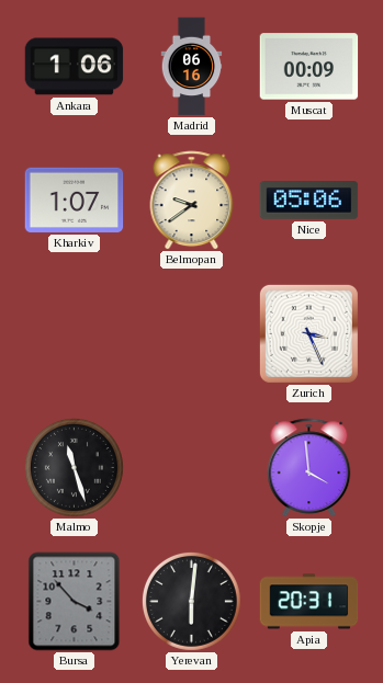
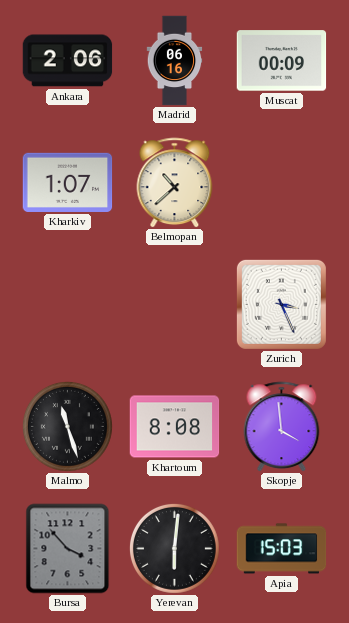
Ankara: 1:06 -> 2:06 (68, 61)
Belmopan: 9:39 -> 10:38 (175, 183)
Nice: 05:06 -> none (309, 201)
Khartoum: none -> 8:08 (175, 427)
Apia: 20:31 -> 15:03 (282, 549)
